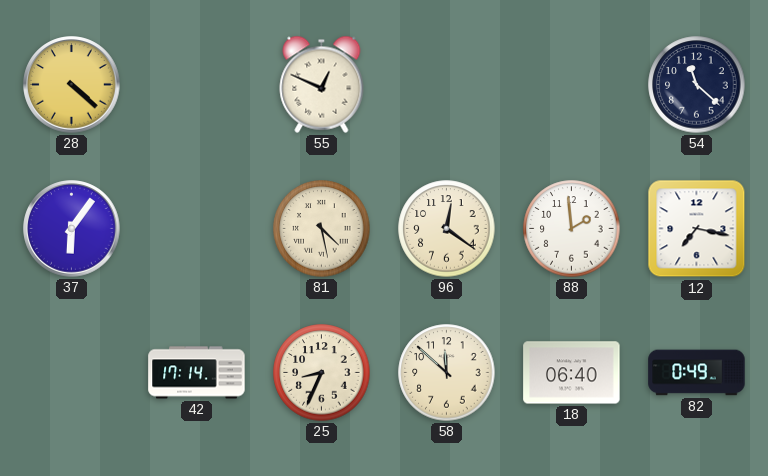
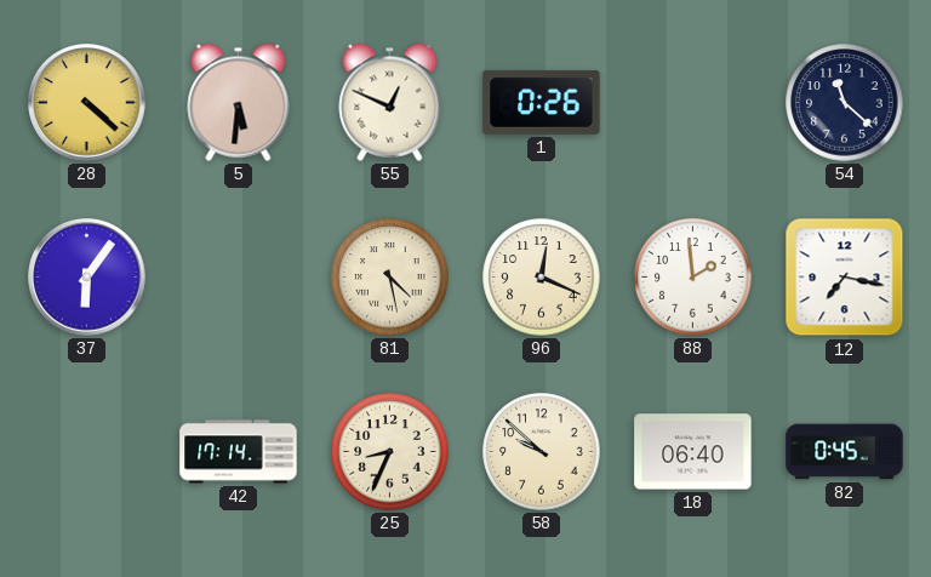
5: none -> 5:31 (239, 102)
1: none -> 0:26 (542, 102)
96: 12:21 -> 12:19 (542, 278)
58: 11:52 -> 9:52 (542, 452)
82: 0:49 -> 0:45 (845, 452)
